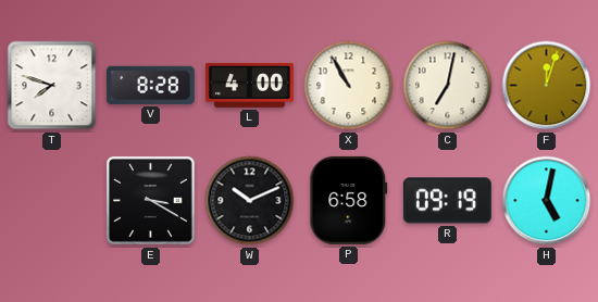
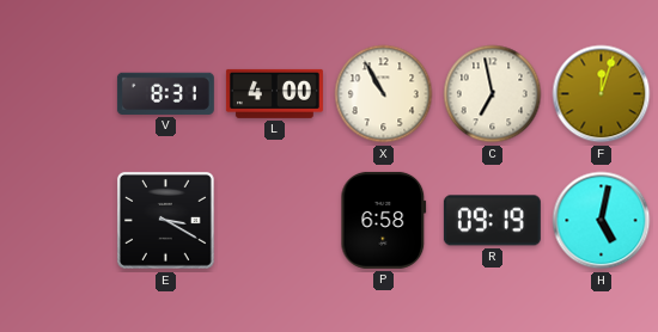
T: 7:48 -> none (52, 86)
V: 8:28 -> 8:31 (165, 93)
C: 7:02 -> 6:58 (493, 94)
W: 10:11 -> none (250, 201)
